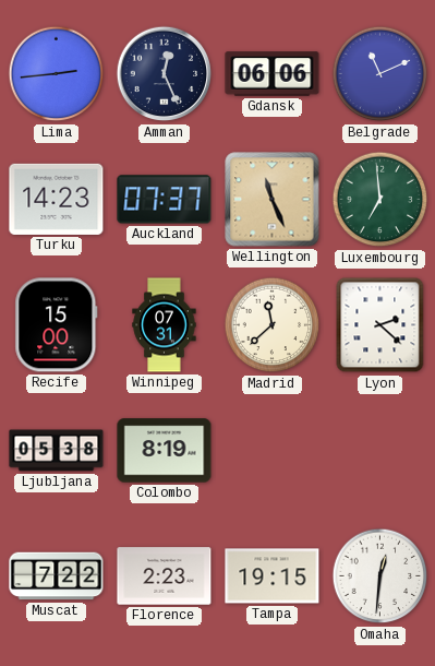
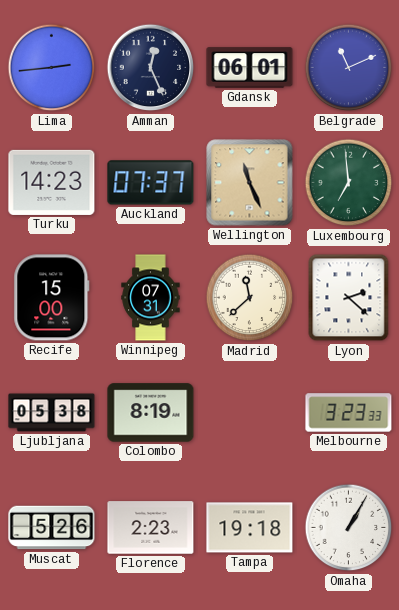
Gdansk: 06:06 -> 06:01 (250, 68)
Melbourne: none -> 3:23 (349, 413)
Muscat: 7:22 -> 5:26 (52, 528)
Tampa: 19:15 -> 19:18 (250, 528)
Omaha: 12:31 -> 1:05 (349, 528)
